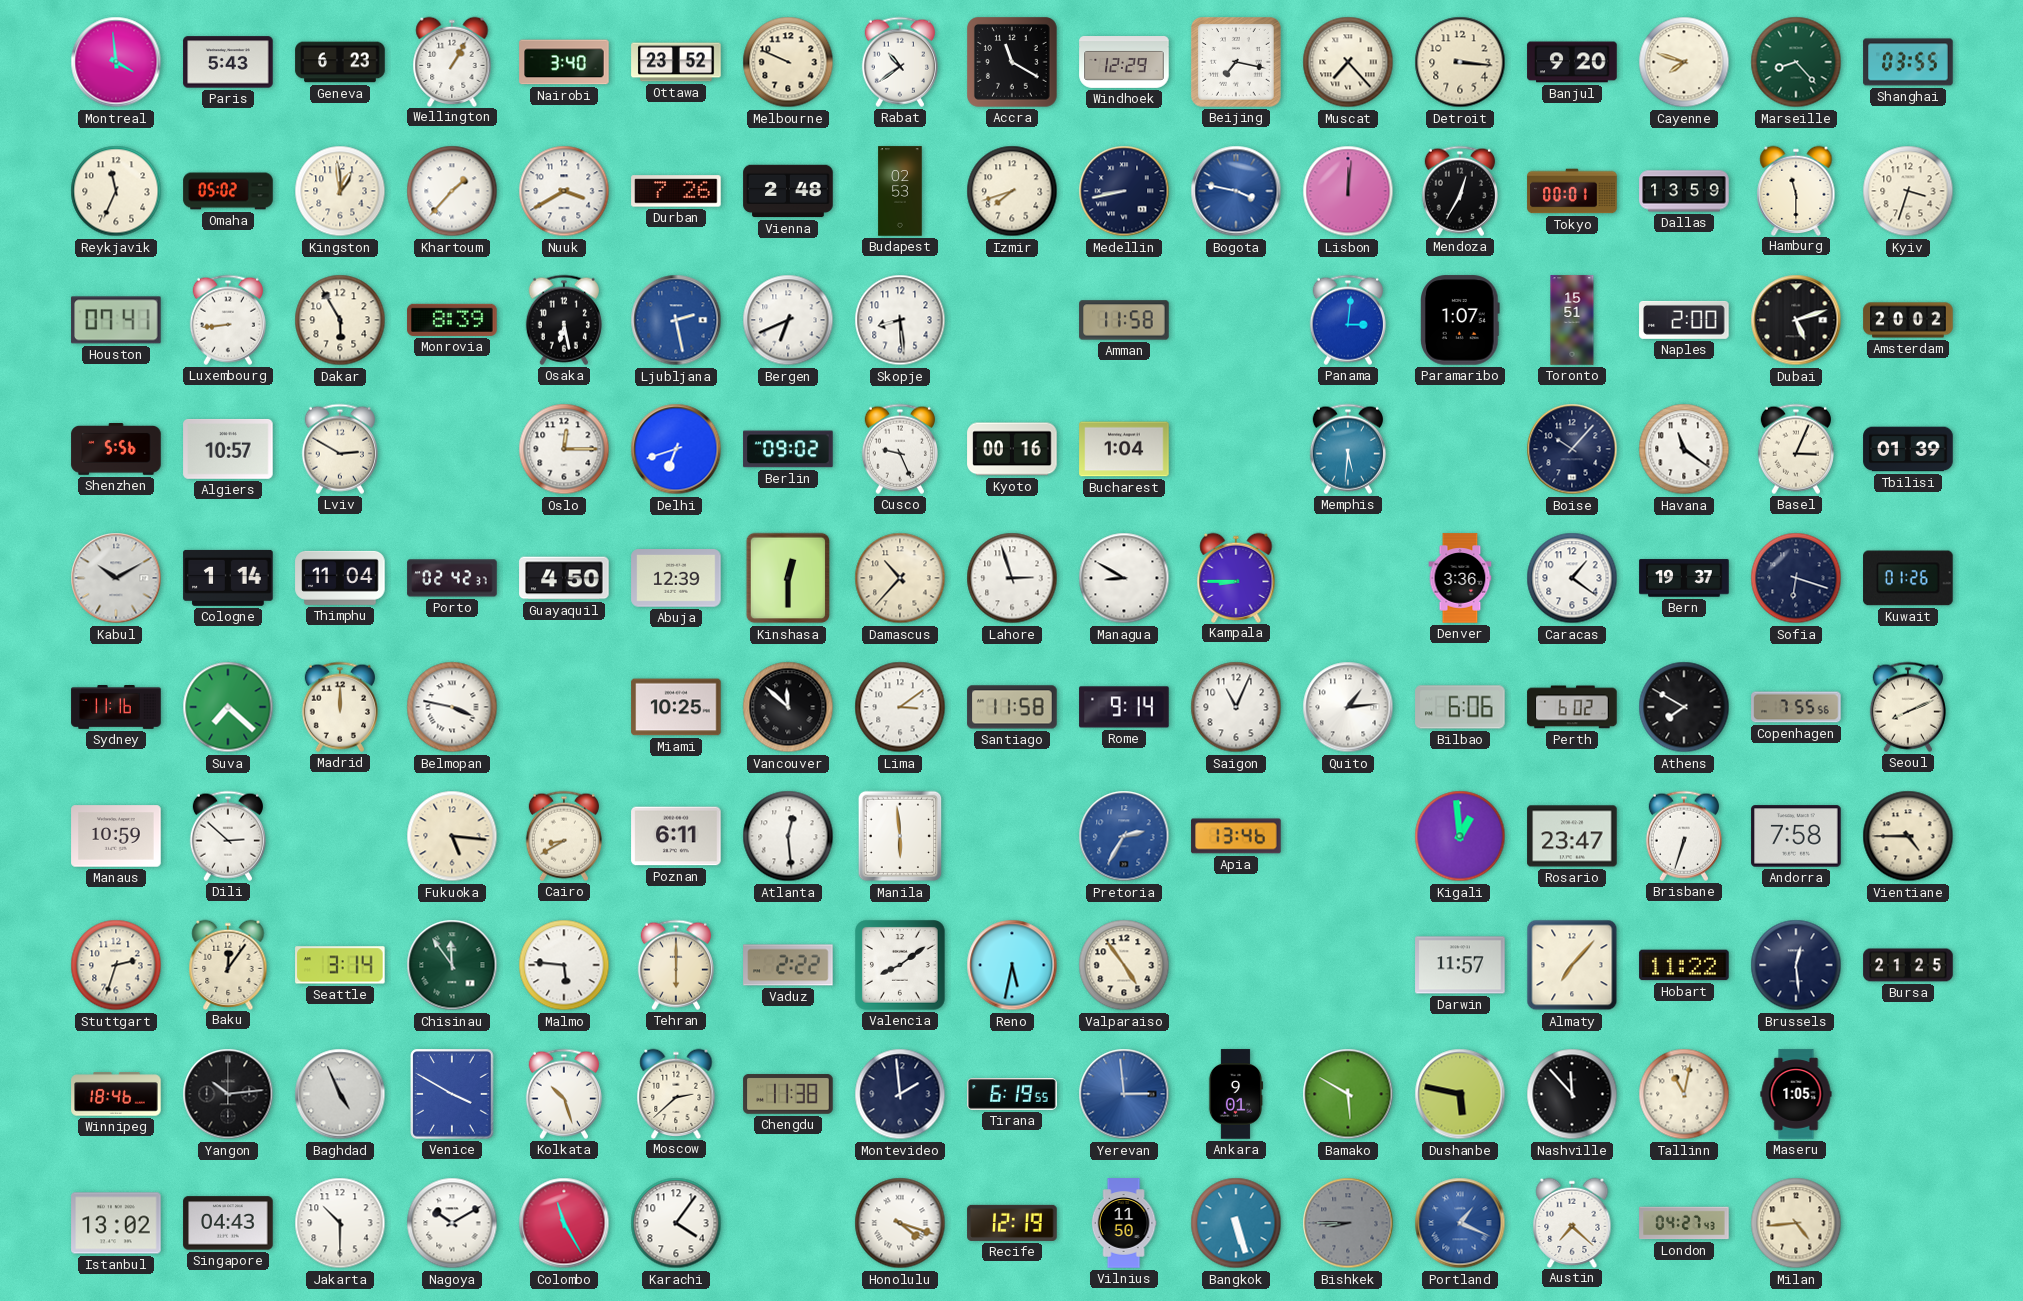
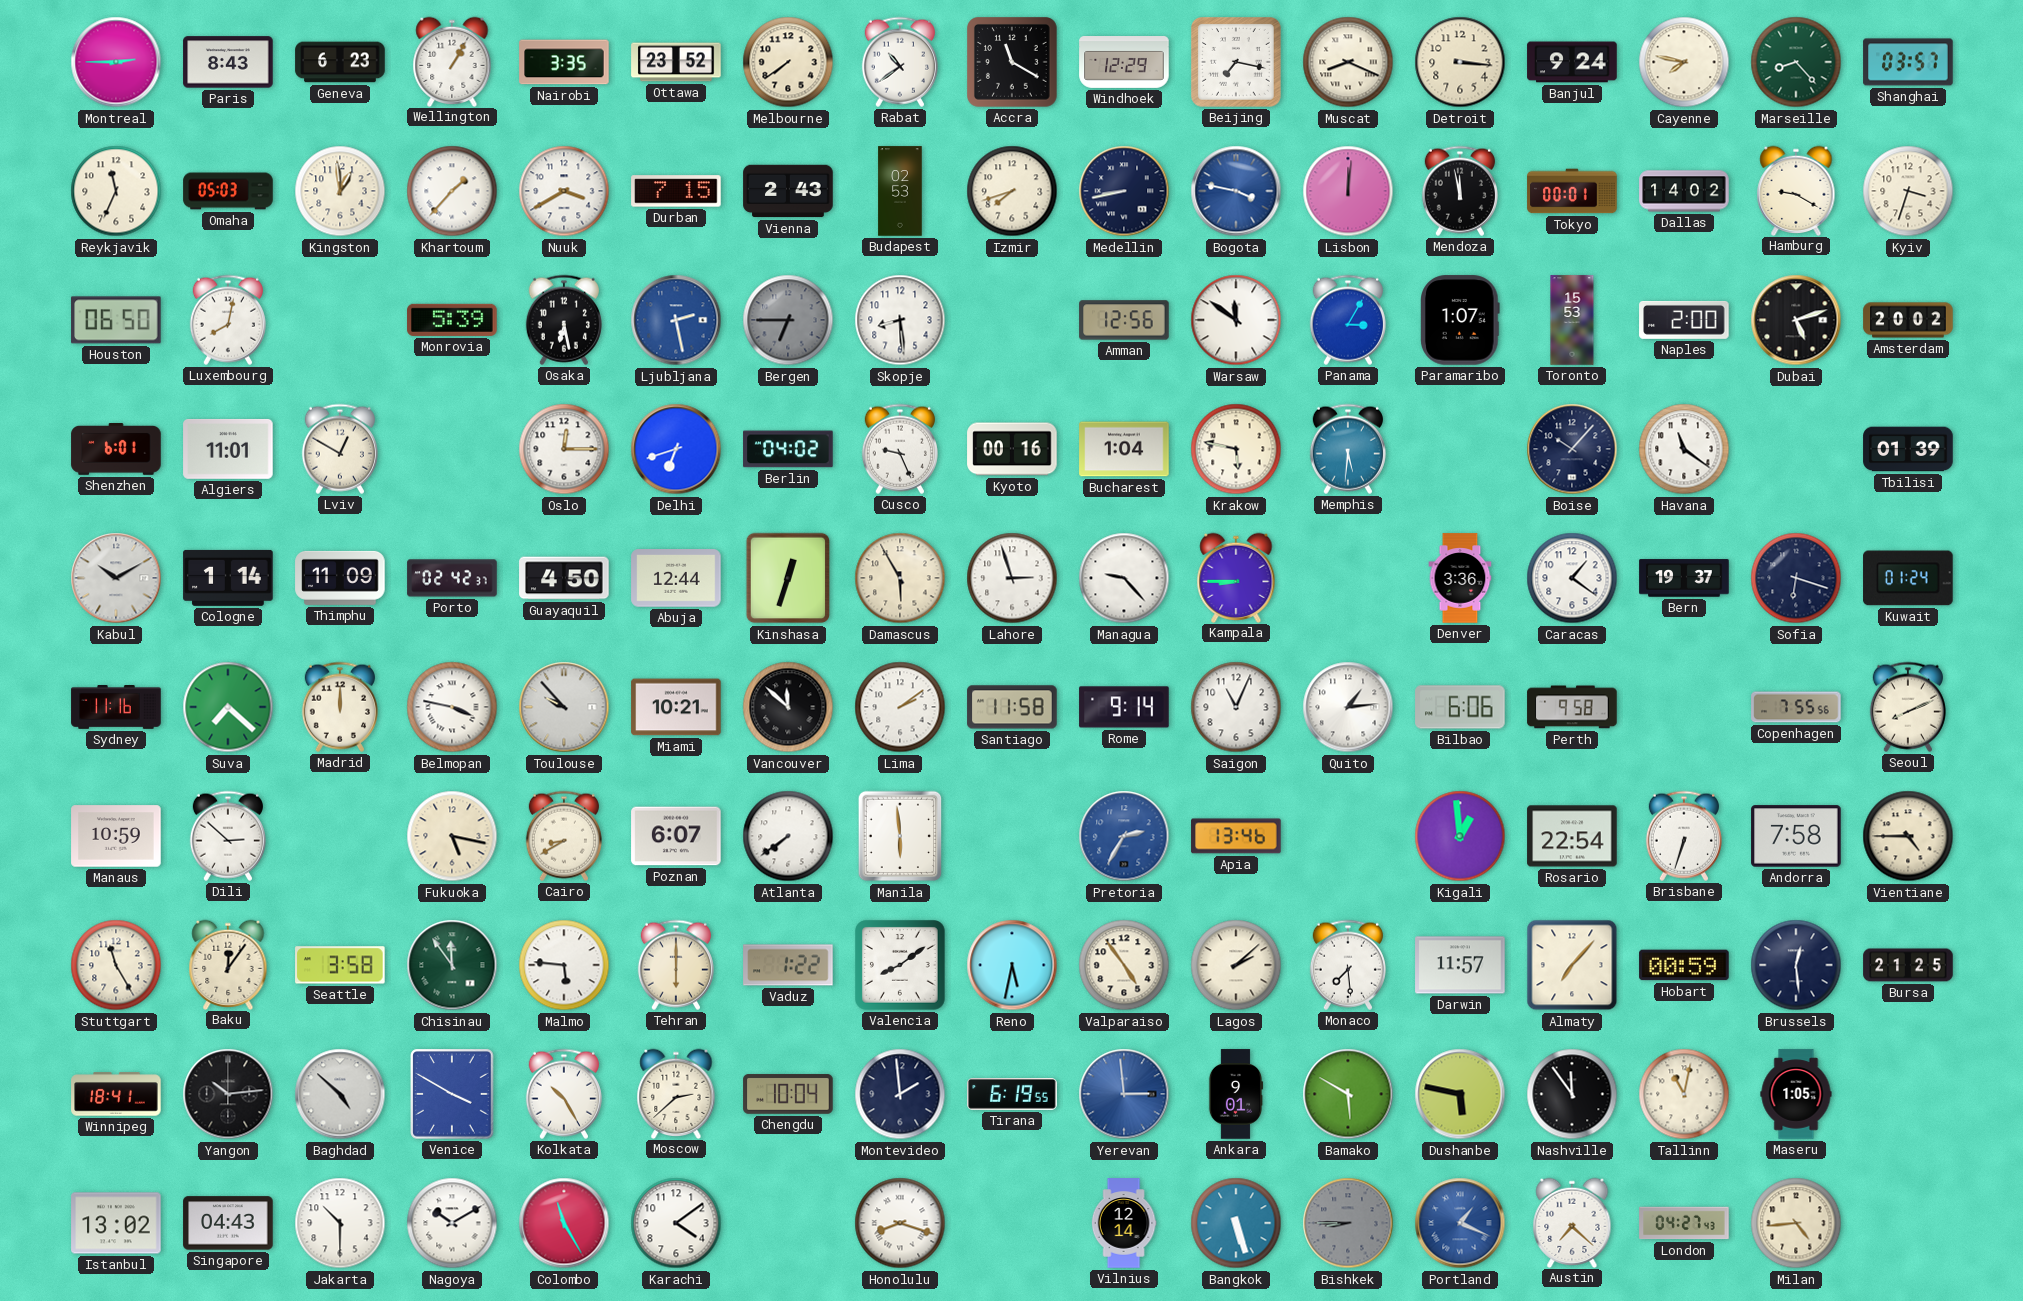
Montreal: 3:59 -> 2:45 (116, 62)
Paris: 5:43 -> 8:43 (228, 62)
Nairobi: 3:40 -> 3:35 (564, 62)
Melbourne: 9:49 -> 7:39 (788, 62)
Muscat: 7:23 -> 8:19 (1348, 62)
Banjul: 9:20 -> 9:24 (1572, 62)
Cayenne: 7:48 -> 7:47 (1684, 62)
Shanghai: 03:55 -> 03:57 (1908, 62)
Omaha: 05:02 -> 05:03 (228, 191)
Durban: 7:26 -> 7:15 (676, 191)
Vienna: 2:48 -> 2:43 (788, 191)
Mendoza: 12:35 -> 11:58 (1460, 191)
Dallas: 13:59 -> 14:02 (1684, 191)
Hamburg: 11:30 -> 9:20 (1796, 190)
Houston: 07:41 -> 06:50 (116, 320)
Luxembourg: 8:44 -> 8:02 (228, 320)
Dakar: 5:55 -> none (340, 320)
Monrovia: 8:39 -> 5:39 (452, 320)
Bergen: 6:41 -> 6:45 (788, 320)
Bergen dial: white -> grey (788, 320)
Amman: 11:58 -> 12:56 (1124, 320)
Warsaw: none -> 11:51 (1236, 320)
Panama: 3:01 -> 3:05 (1348, 320)
Toronto: 15:51 -> 15:53 (1572, 320)
Shenzhen: 5:56 -> 6:01 (116, 450)
Algiers: 10:57 -> 11:01 (228, 449)
Lviv: 2:50 -> 12:50 (340, 449)
Berlin: 09:02 -> 04:02 (788, 449)
Krakow: none -> 5:47 (1236, 449)
Basel: 3:04 -> none (1796, 449)
Thimphu: 11:04 -> 11:09 (340, 578)
Abuja: 12:39 -> 12:44 (676, 578)
Kinshasa: 12:30 -> 12:33 (788, 578)
Damascus: 10:37 -> 5:55 (900, 578)
Managua: 8:50 -> 9:23 (1124, 578)
Kuwait: 01:26 -> 01:24 (1908, 578)
Toulouse: none -> 9:53 (564, 707)
Miami: 10:25 -> 10:21 (676, 707)
Lima: 3:09 -> 2:09 (900, 707)
Perth: 6:02 -> 9:58 (1572, 707)
Athens: 7:50 -> none (1684, 707)
Fukuoka: 5:16 -> 5:17 (452, 836)
Poznan: 6:11 -> 6:07 (676, 836)
Atlanta: 12:29 -> 7:39 (788, 836)
Rosario: 23:47 -> 22:54 (1572, 836)
Stuttgart: 2:33 -> 11:25 (116, 965)
Seattle: 3:14 -> 3:58 (340, 965)
Vaduz: 2:22 -> 1:22 (788, 965)
Lagos: none -> 2:08 (1236, 965)
Monaco: none -> 7:29 (1348, 965)
Hobart: 11:22 -> 00:59 (1684, 965)
Winnipeg: 18:46 -> 18:41 (116, 1094)
Baghdad: 4:56 -> 4:52 (340, 1094)
Kolkata: 10:27 -> 10:25 (564, 1094)
Chengdu: 11:38 -> 10:04 (788, 1094)
Nashville: 11:53 -> 11:54 (1572, 1094)
Karachi: 4:06 -> 4:09 (676, 1223)
Honolulu: 4:18 -> 8:18 (900, 1223)
Recife: 12:19 -> none (1012, 1223)
Vilnius: 11:50 -> 12:14 (1124, 1223)
